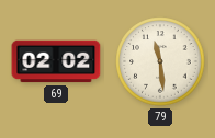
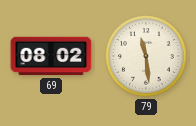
69: 02:02 -> 08:02 (51, 56)
